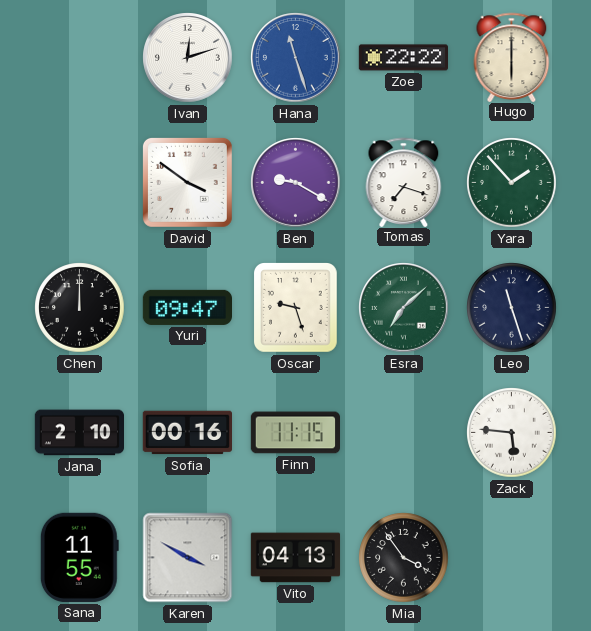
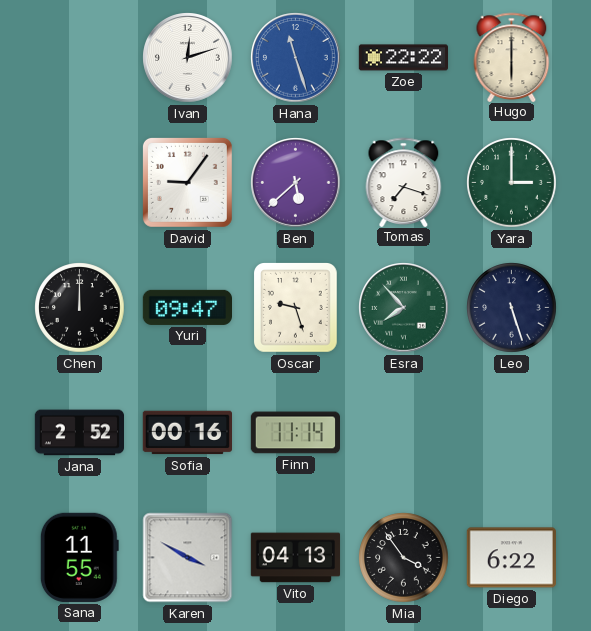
David: 3:51 -> 9:06 (187, 182)
Ben: 9:20 -> 5:38 (296, 183)
Yara: 1:53 -> 3:00 (512, 183)
Esra: 7:08 -> 7:53 (404, 308)
Leo: 11:27 -> 5:27 (512, 308)
Jana: 2:10 -> 2:52 (79, 433)
Finn: 11:15 -> 11:14 (295, 433)
Zack: 5:46 -> none (512, 433)
Diego: none -> 6:22 (511, 558)
